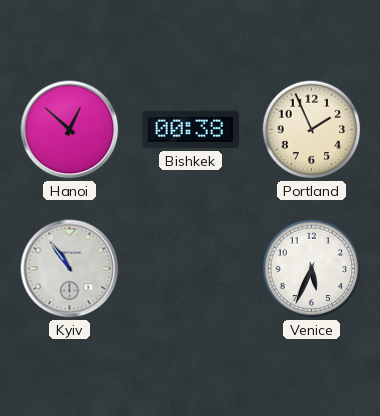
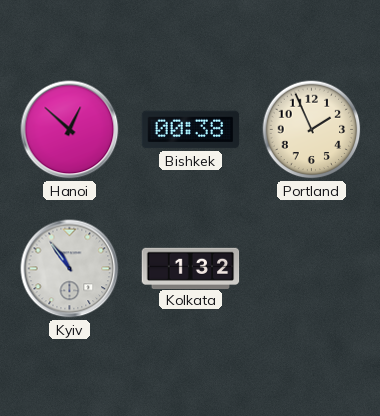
Kolkata: none -> 1:32 (191, 268)
Venice: 5:34 -> none (312, 269)
